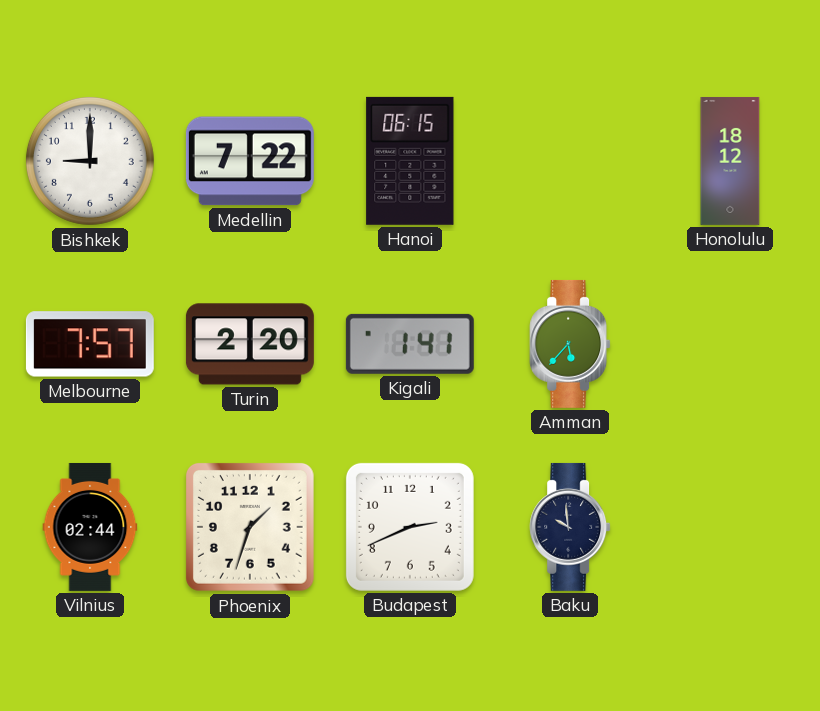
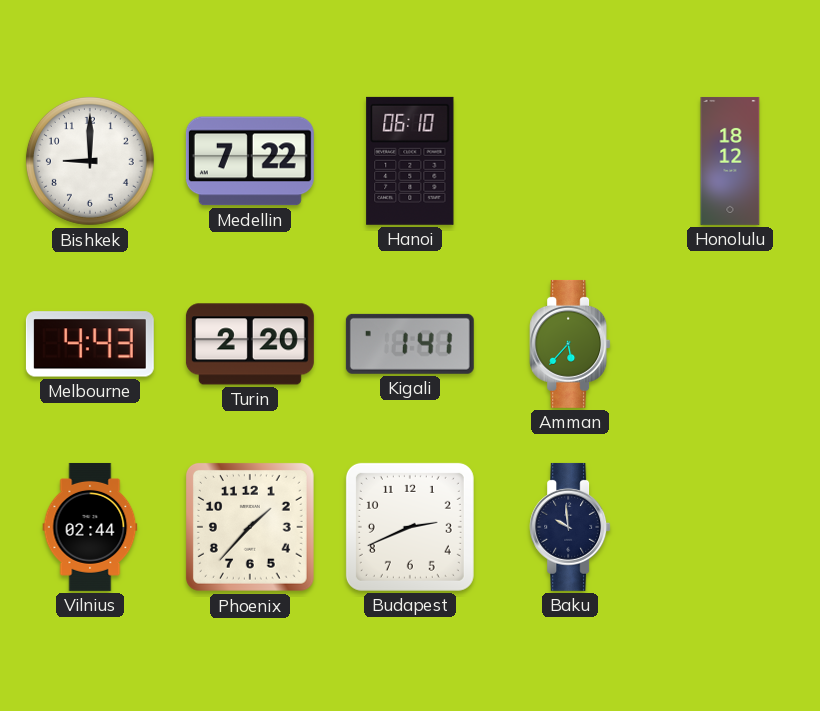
Hanoi: 06:15 -> 06:10 (410, 161)
Melbourne: 7:57 -> 4:43 (90, 344)
Phoenix: 1:33 -> 1:37 (250, 527)
